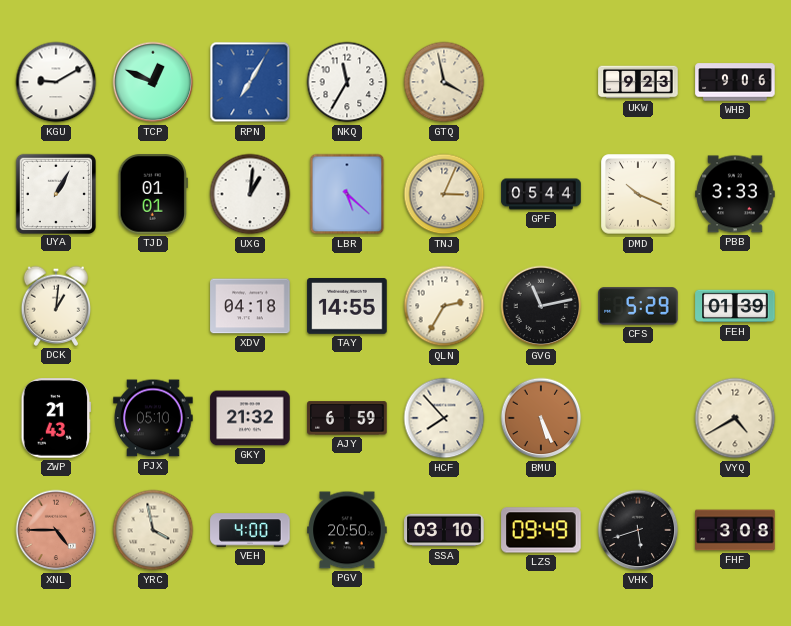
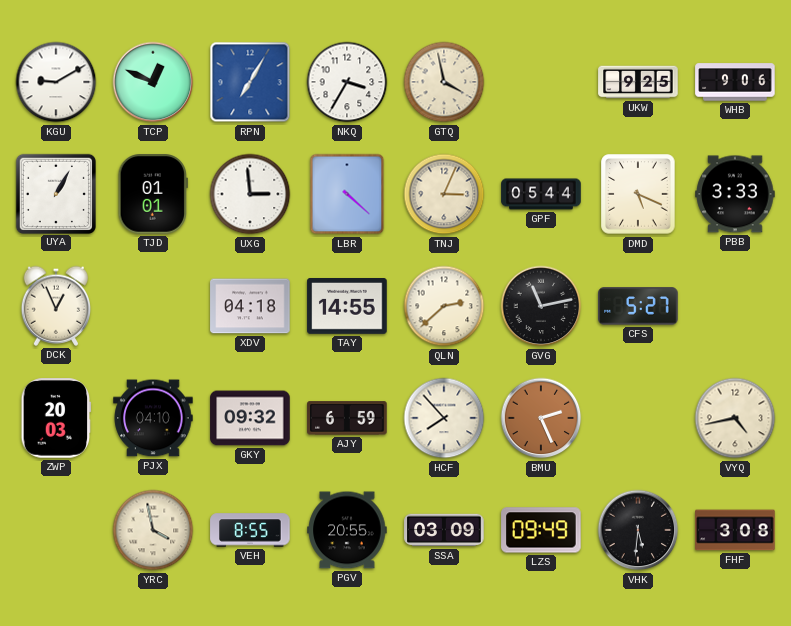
NKQ: 11:35 -> 3:35 (347, 82)
UKW: 9:23 -> 9:25 (638, 82)
UXG: 1:01 -> 2:59 (250, 194)
LBR: 5:22 -> 4:22 (347, 194)
DMD: 10:19 -> 5:19 (638, 194)
DCK: 1:01 -> 12:56 (55, 306)
QLN: 2:35 -> 2:38 (444, 306)
CFS: 5:29 -> 5:27 (638, 306)
FEH: 01:39 -> none (735, 306)
ZWP: 21:43 -> 20:03 (56, 418)
PJX: 05:10 -> 04:10 (153, 418)
GKY: 21:32 -> 09:32 (250, 418)
BMU: 5:26 -> 2:26 (541, 418)
VYQ: 4:40 -> 4:43 (735, 418)
XNL: 4:45 -> none (56, 530)
VEH: 4:00 -> 8:55 (250, 530)
PGV: 20:50 -> 20:55 (347, 530)
SSA: 03:10 -> 03:09 (444, 530)
VHK: 5:42 -> 5:31 (638, 530)
